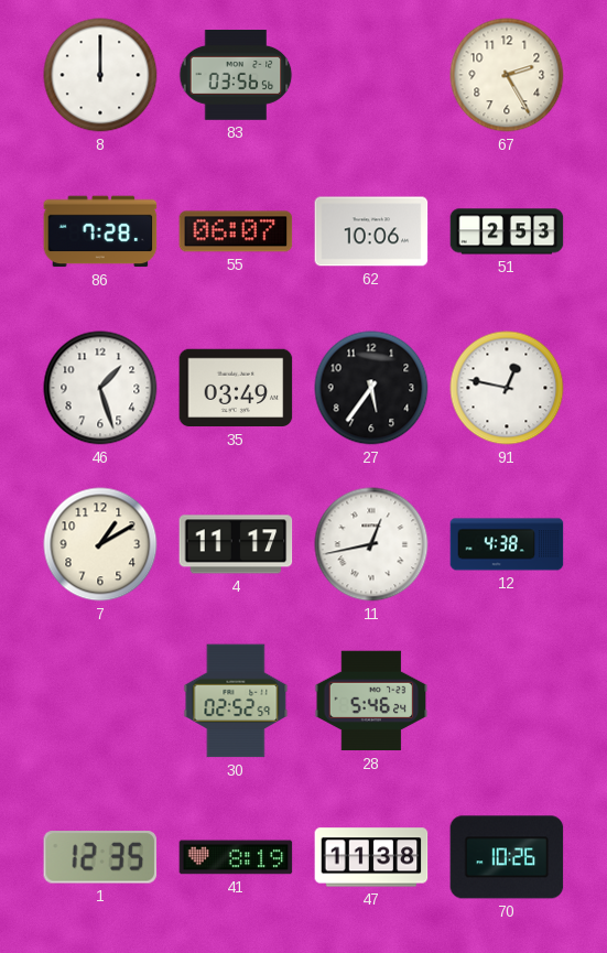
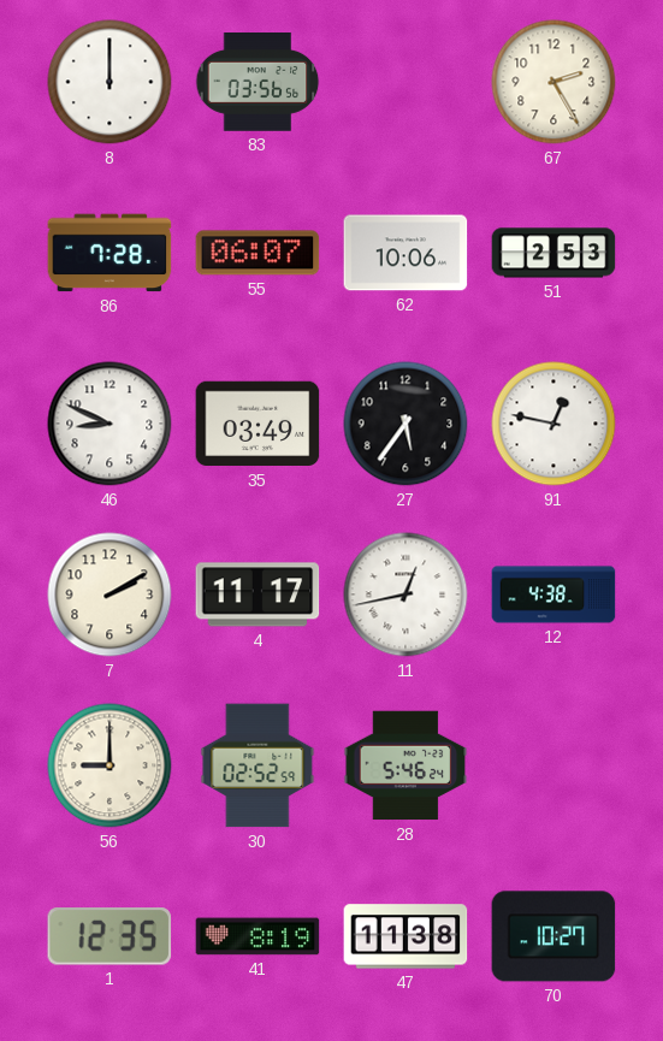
46: 1:27 -> 8:49 (109, 424)
7: 1:10 -> 2:10 (109, 595)
56: none -> 9:00 (109, 765)
70: 10:26 -> 10:27 (554, 936)
